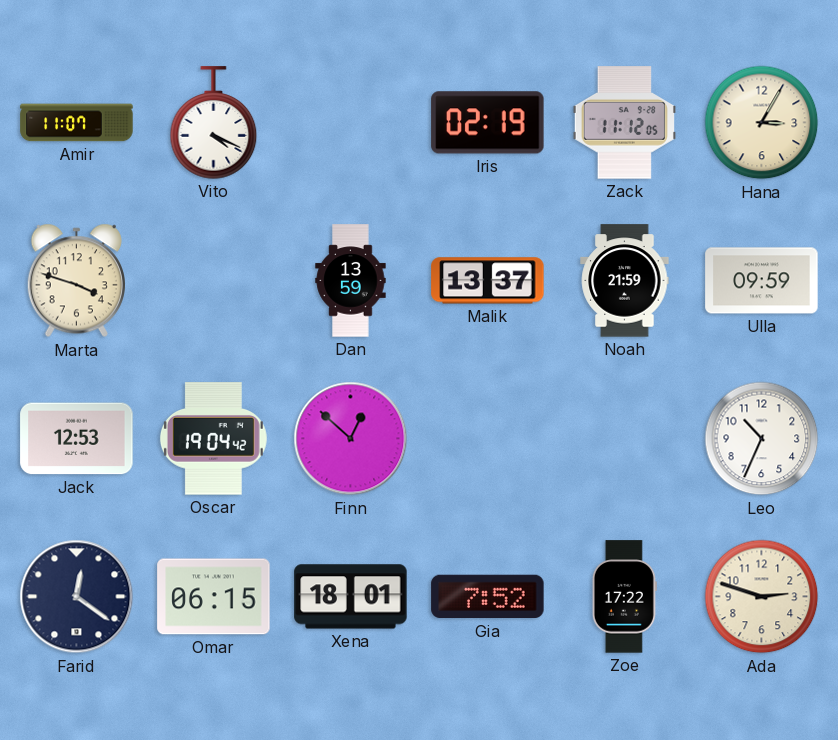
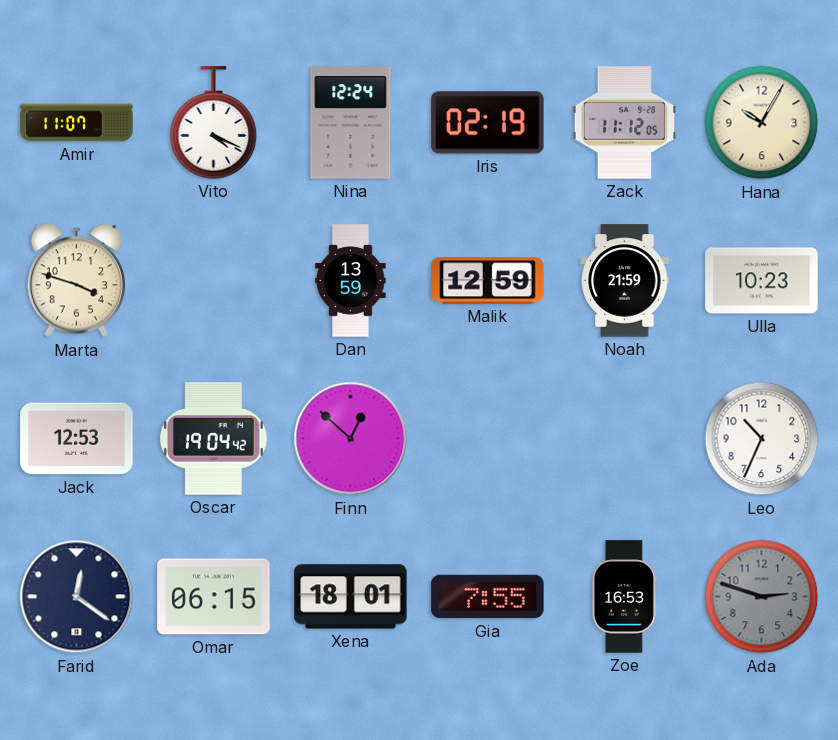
Nina: none -> 12:24 (351, 123)
Hana: 3:05 -> 10:05 (762, 123)
Malik: 13:37 -> 12:59 (488, 281)
Ulla: 09:59 -> 10:23 (762, 281)
Gia: 7:52 -> 7:55 (488, 597)
Zoe: 17:22 -> 16:53 (624, 597)
Ada dial: cream -> grey (762, 597)
